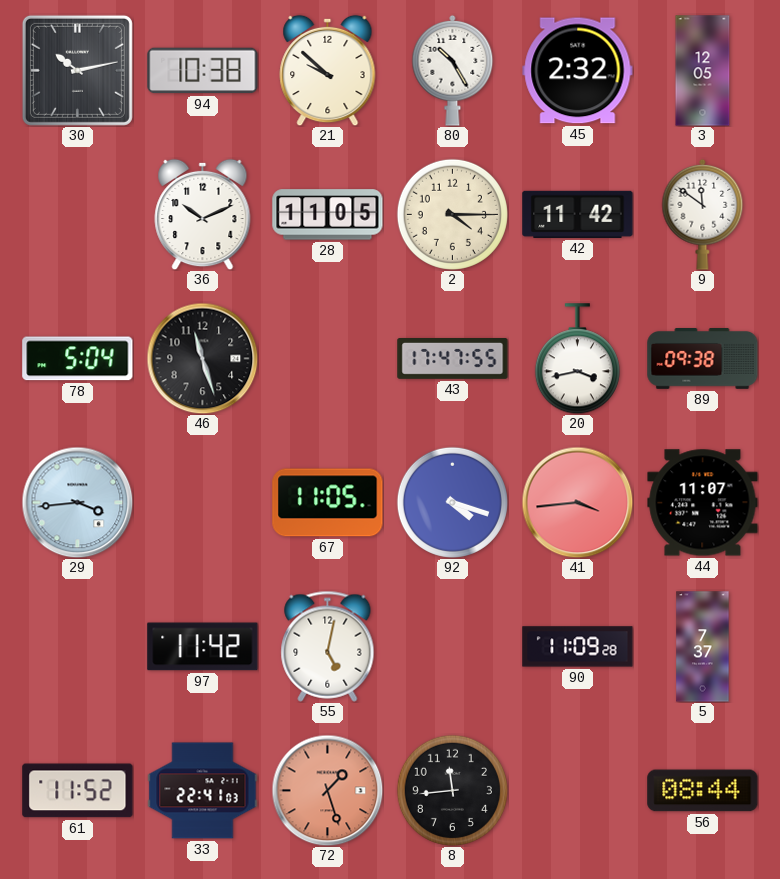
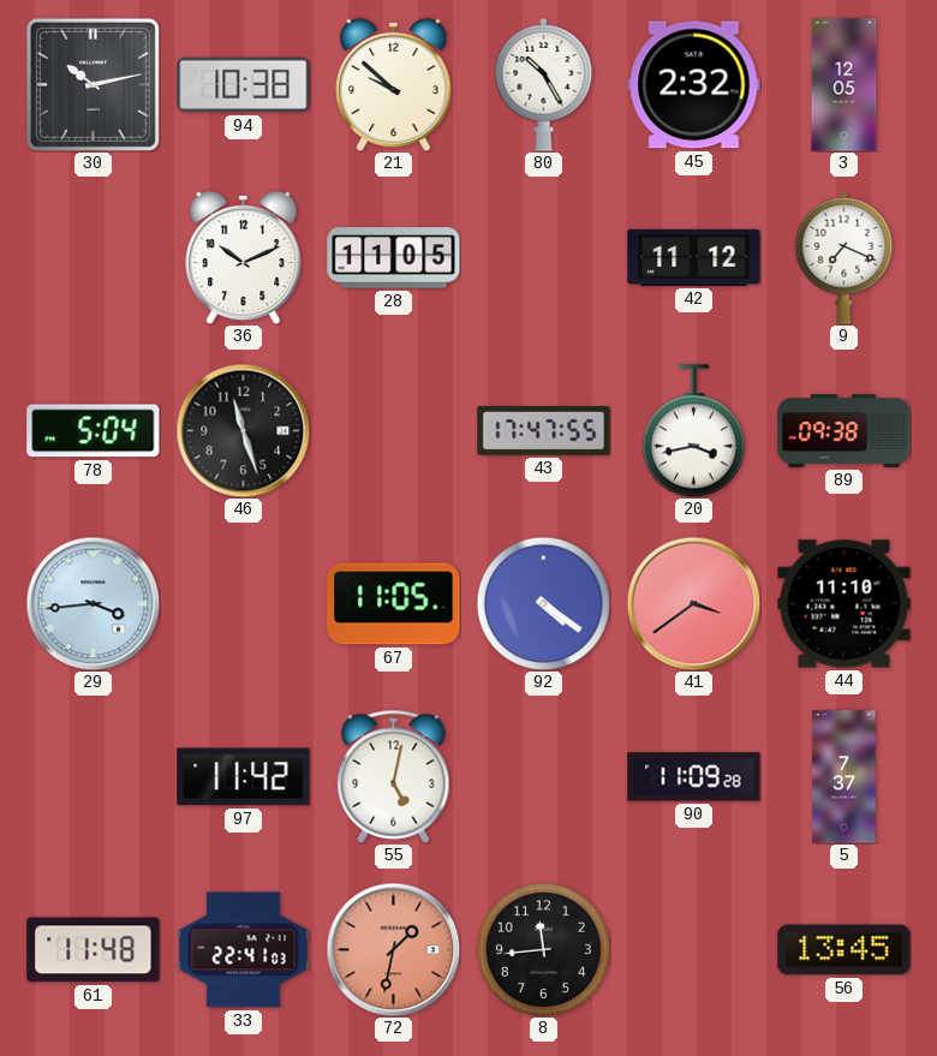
2: 4:15 -> none (452, 214)
42: 11:42 -> 11:12 (694, 257)
9: 11:51 -> 7:19 (845, 257)
92: 4:18 -> 4:21 (543, 603)
41: 3:44 -> 3:39 (693, 603)
44: 11:07 -> 11:10 (845, 604)
61: 11:52 -> 11:48 (94, 950)
72: 1:27 -> 1:32 (393, 949)
56: 08:44 -> 13:45 (845, 950)
